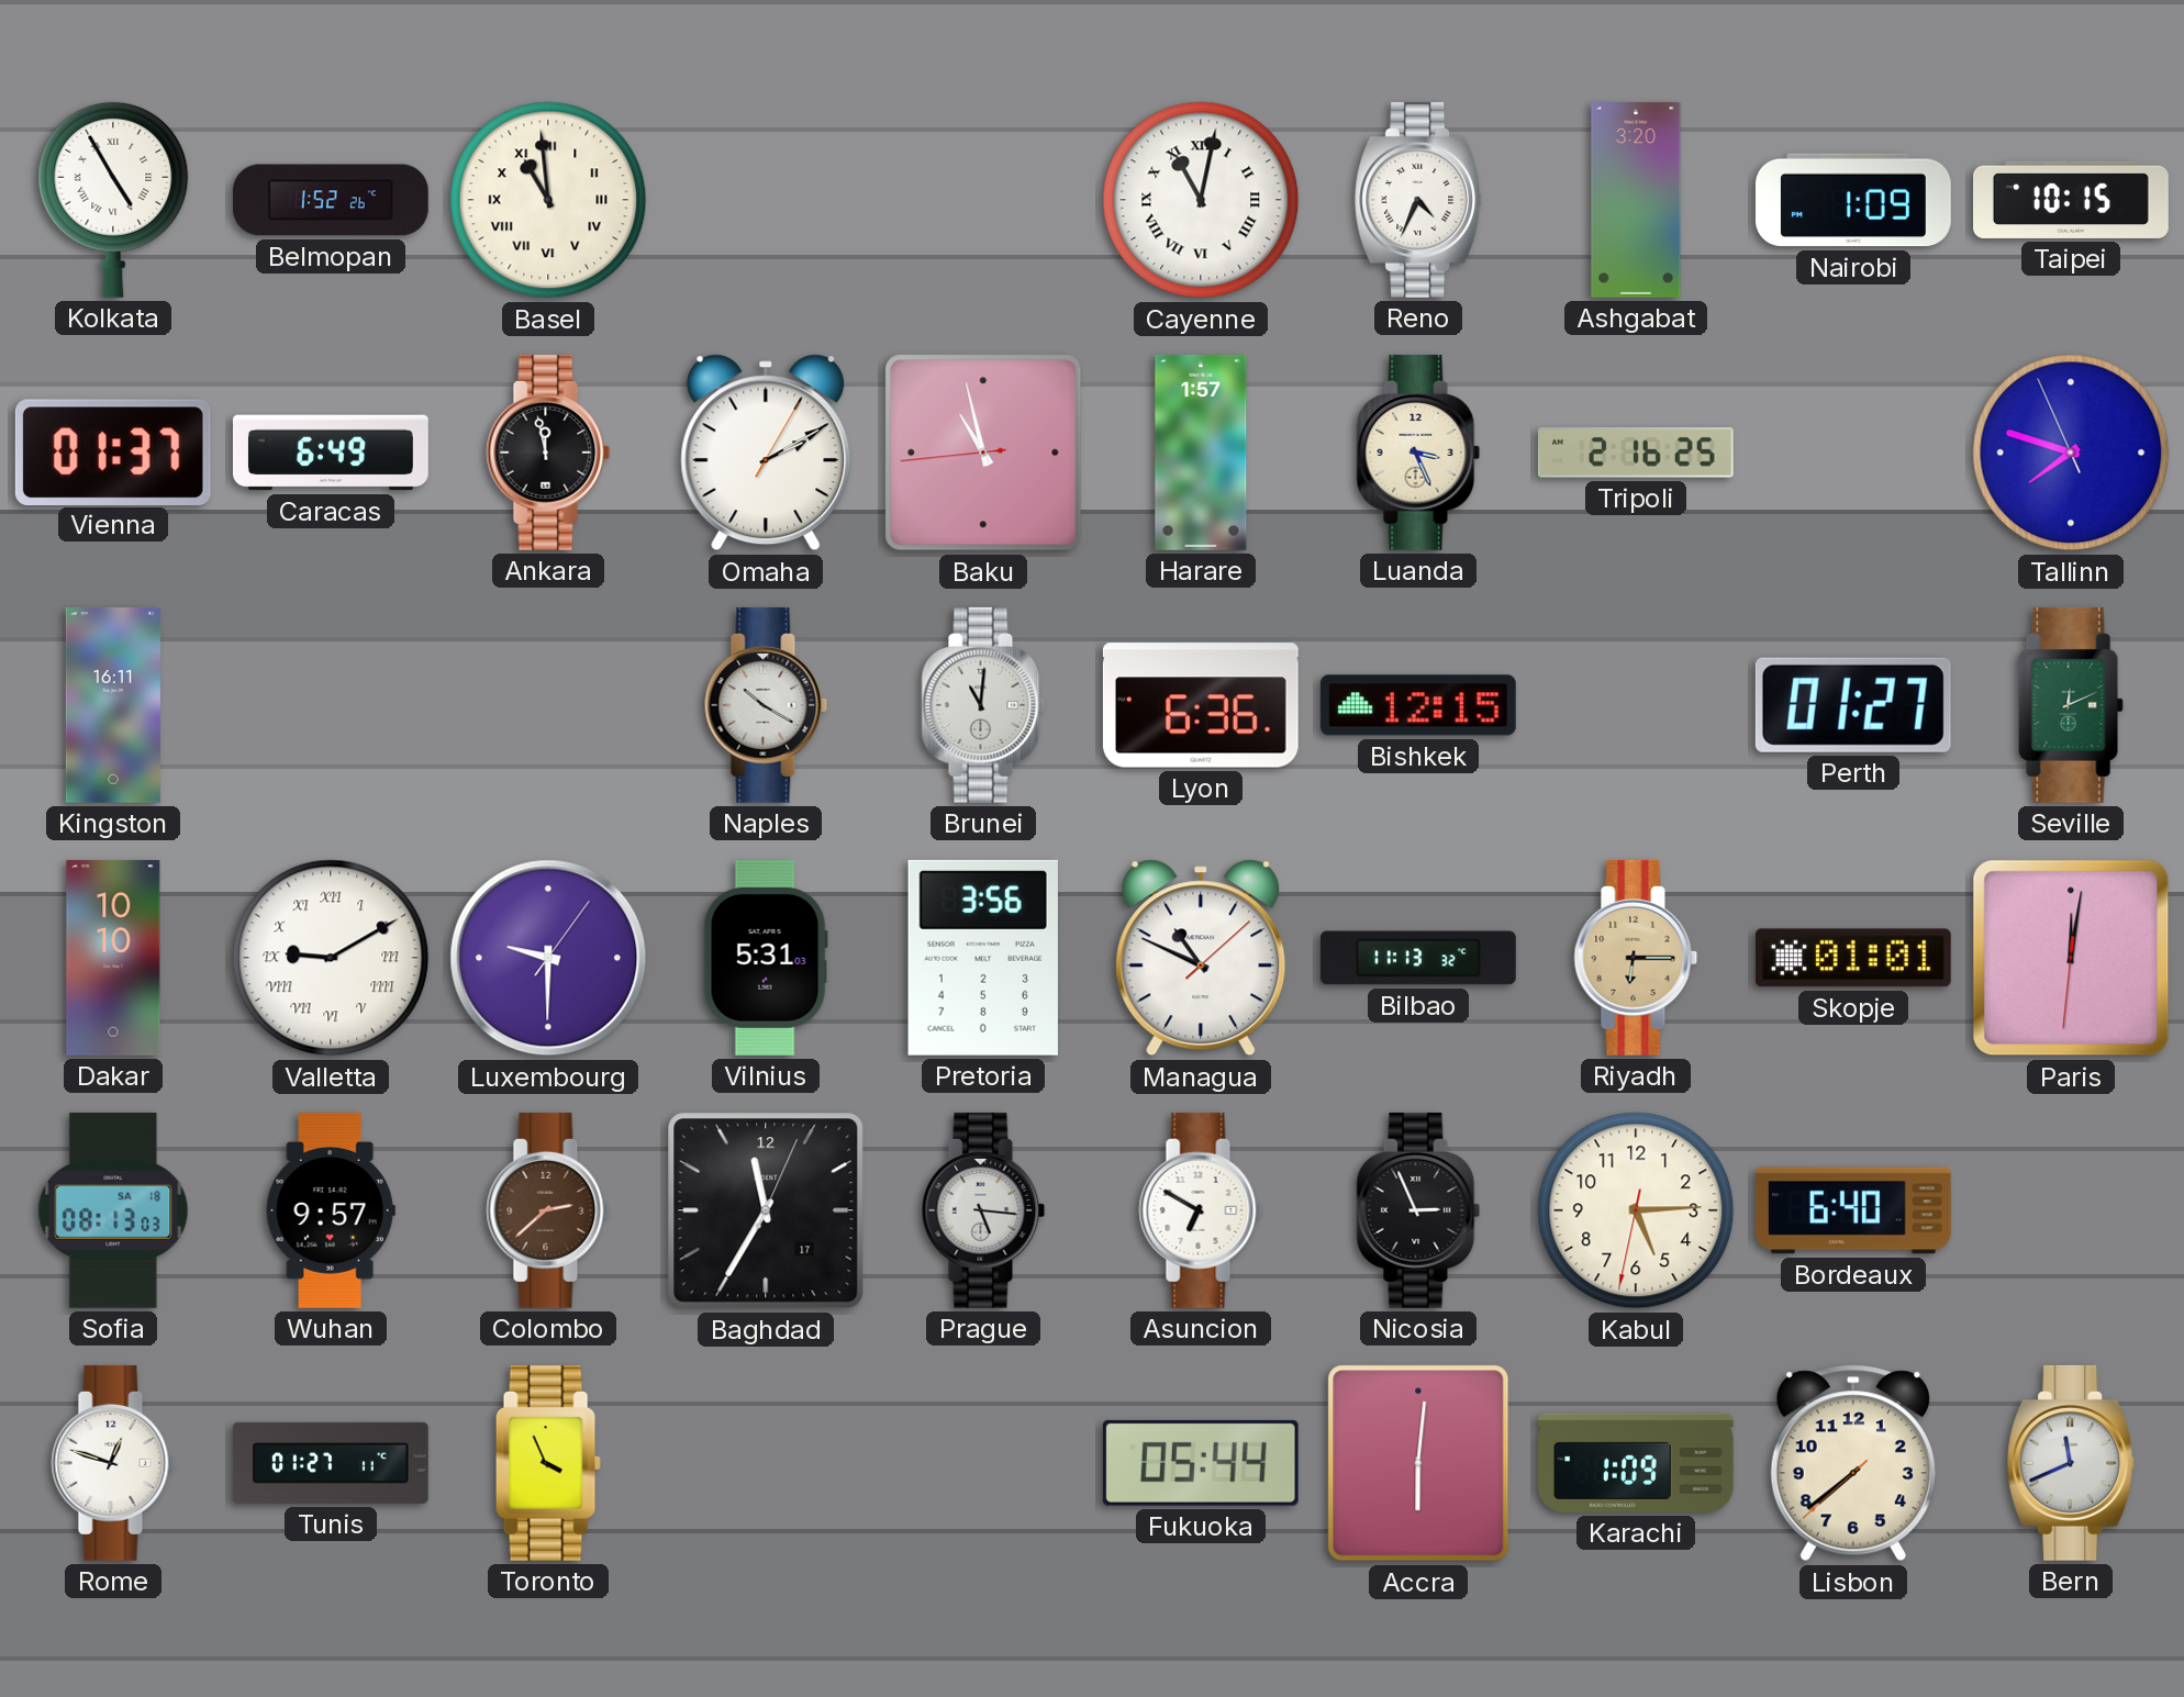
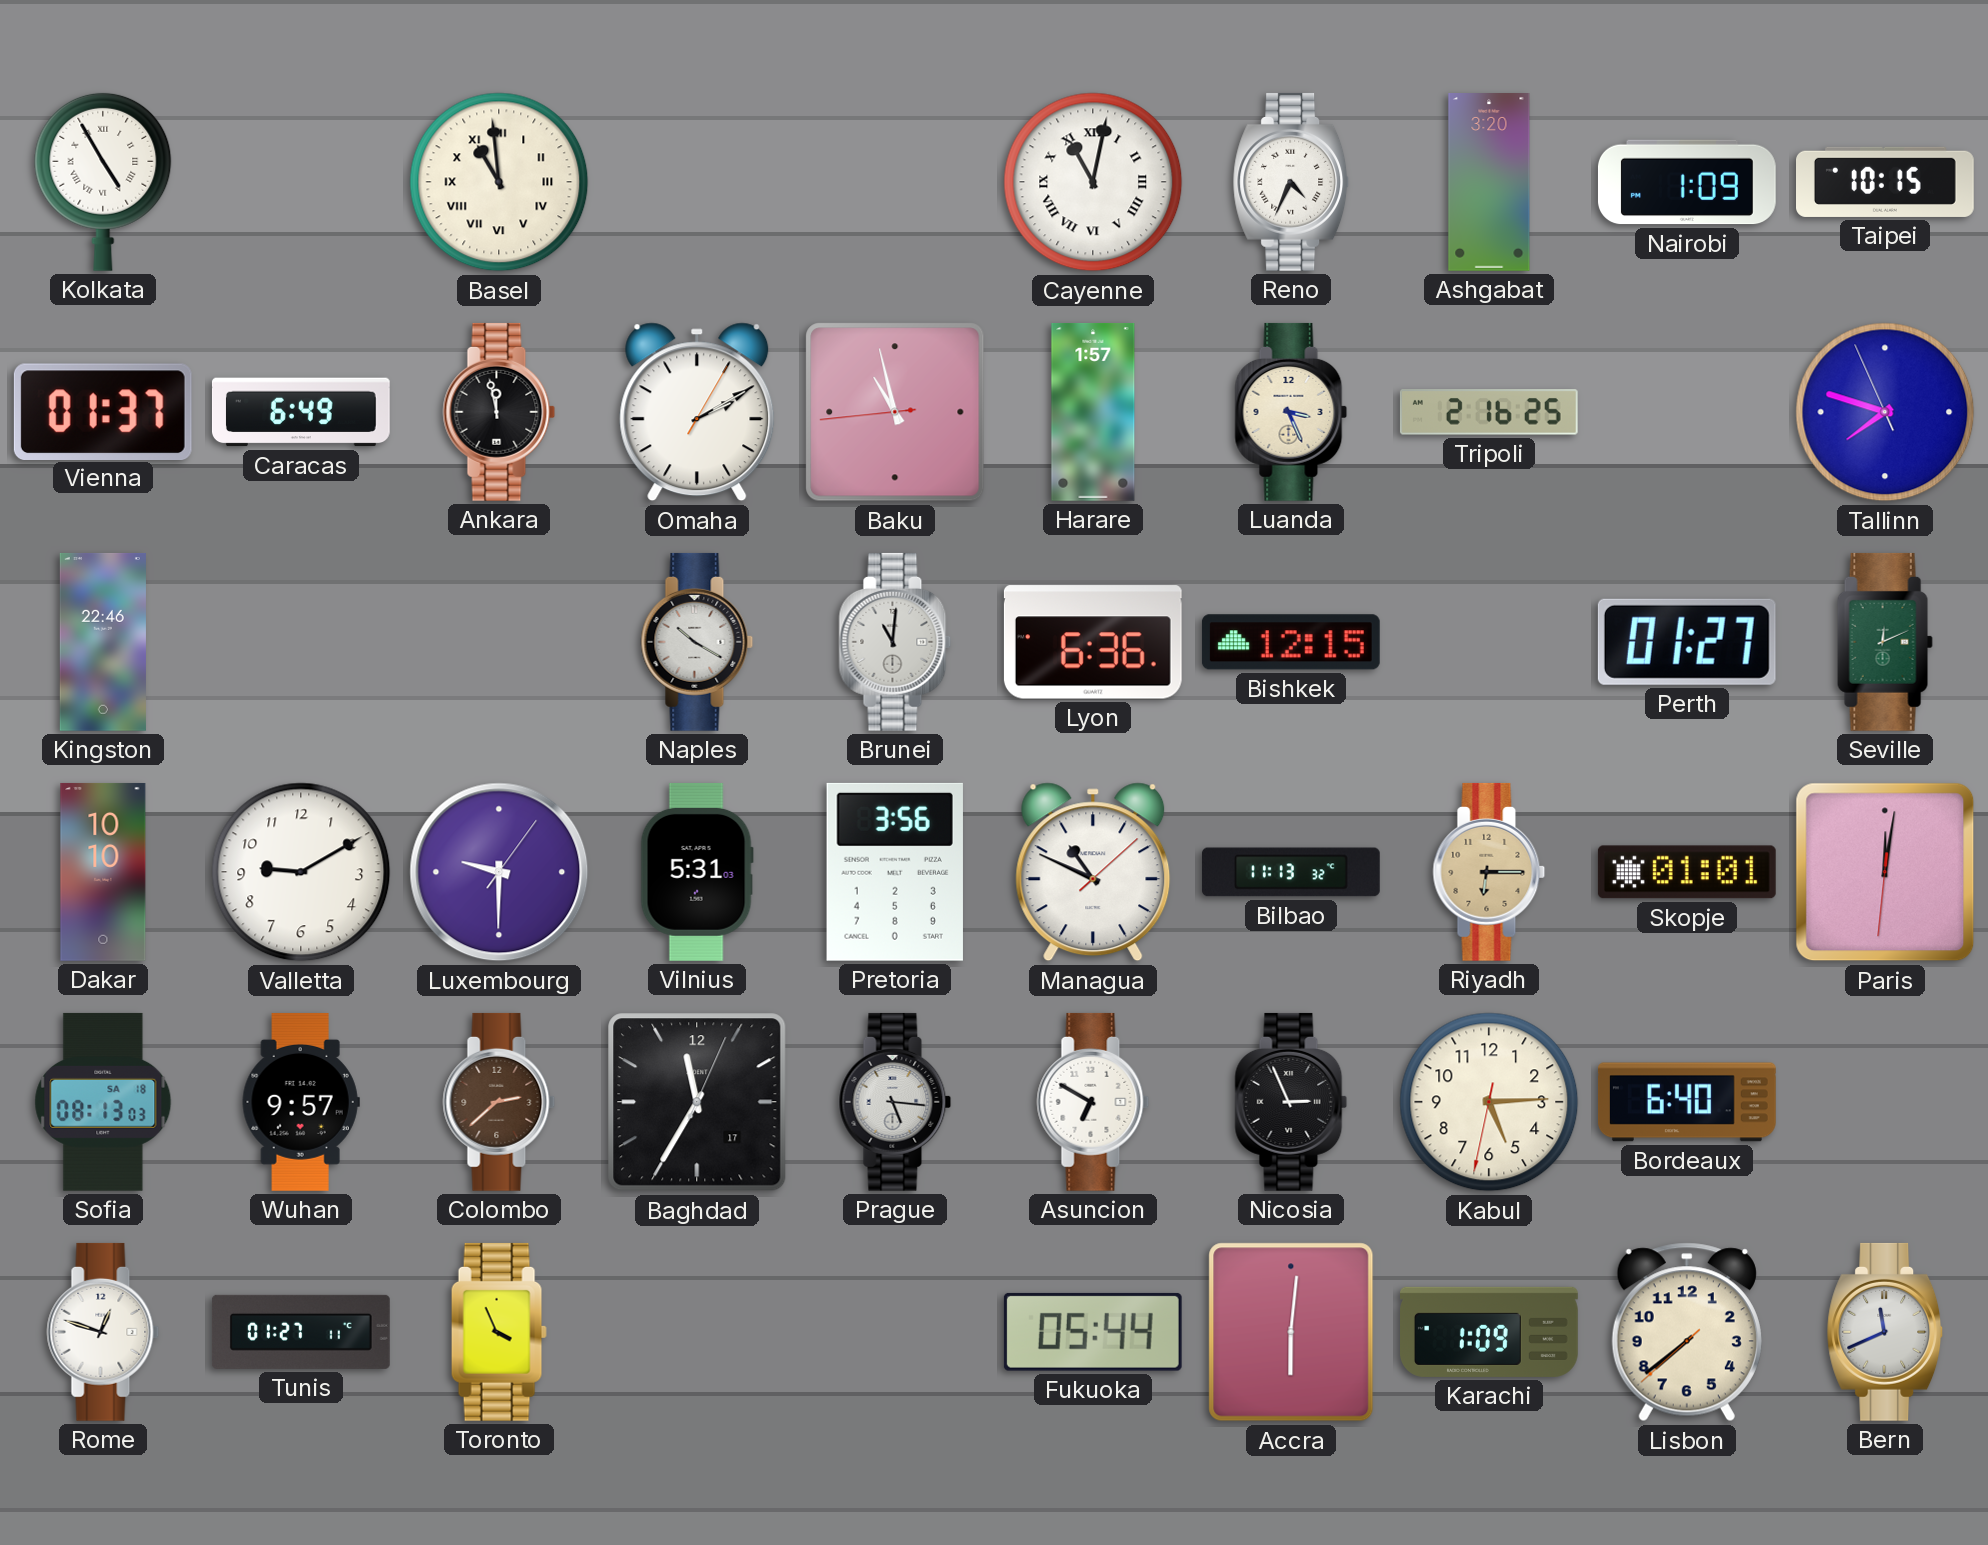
Belmopan: 1:52 -> none (331, 200)
Kingston: 16:11 -> 22:46 (103, 642)
Valletta numerals: Roman -> Arabic (301, 872)
